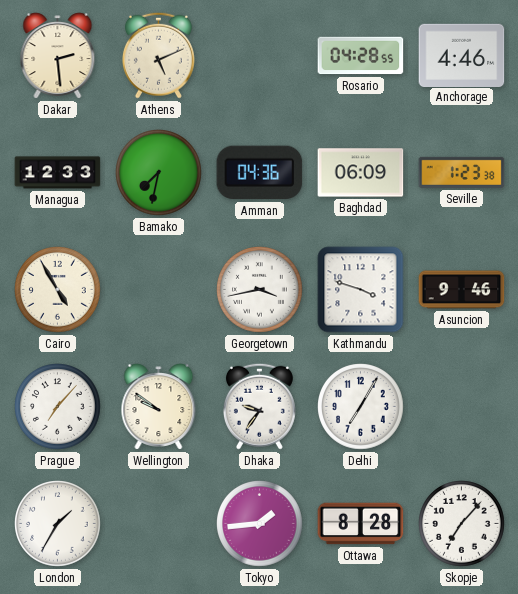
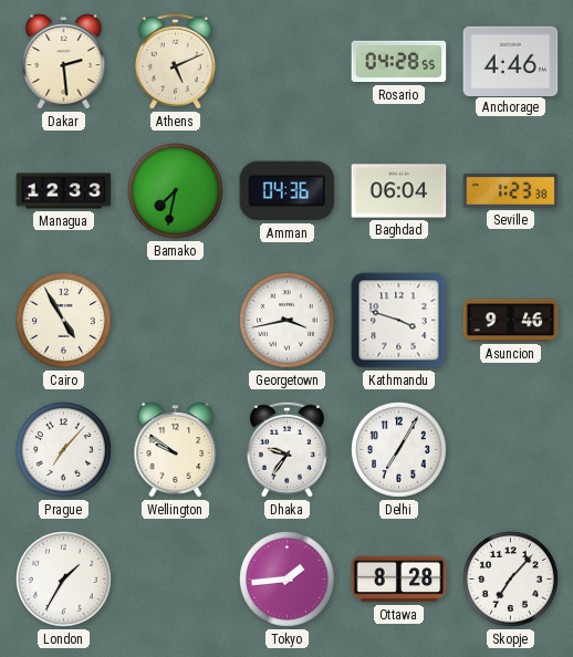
Baghdad: 06:09 -> 06:04 (399, 191)
